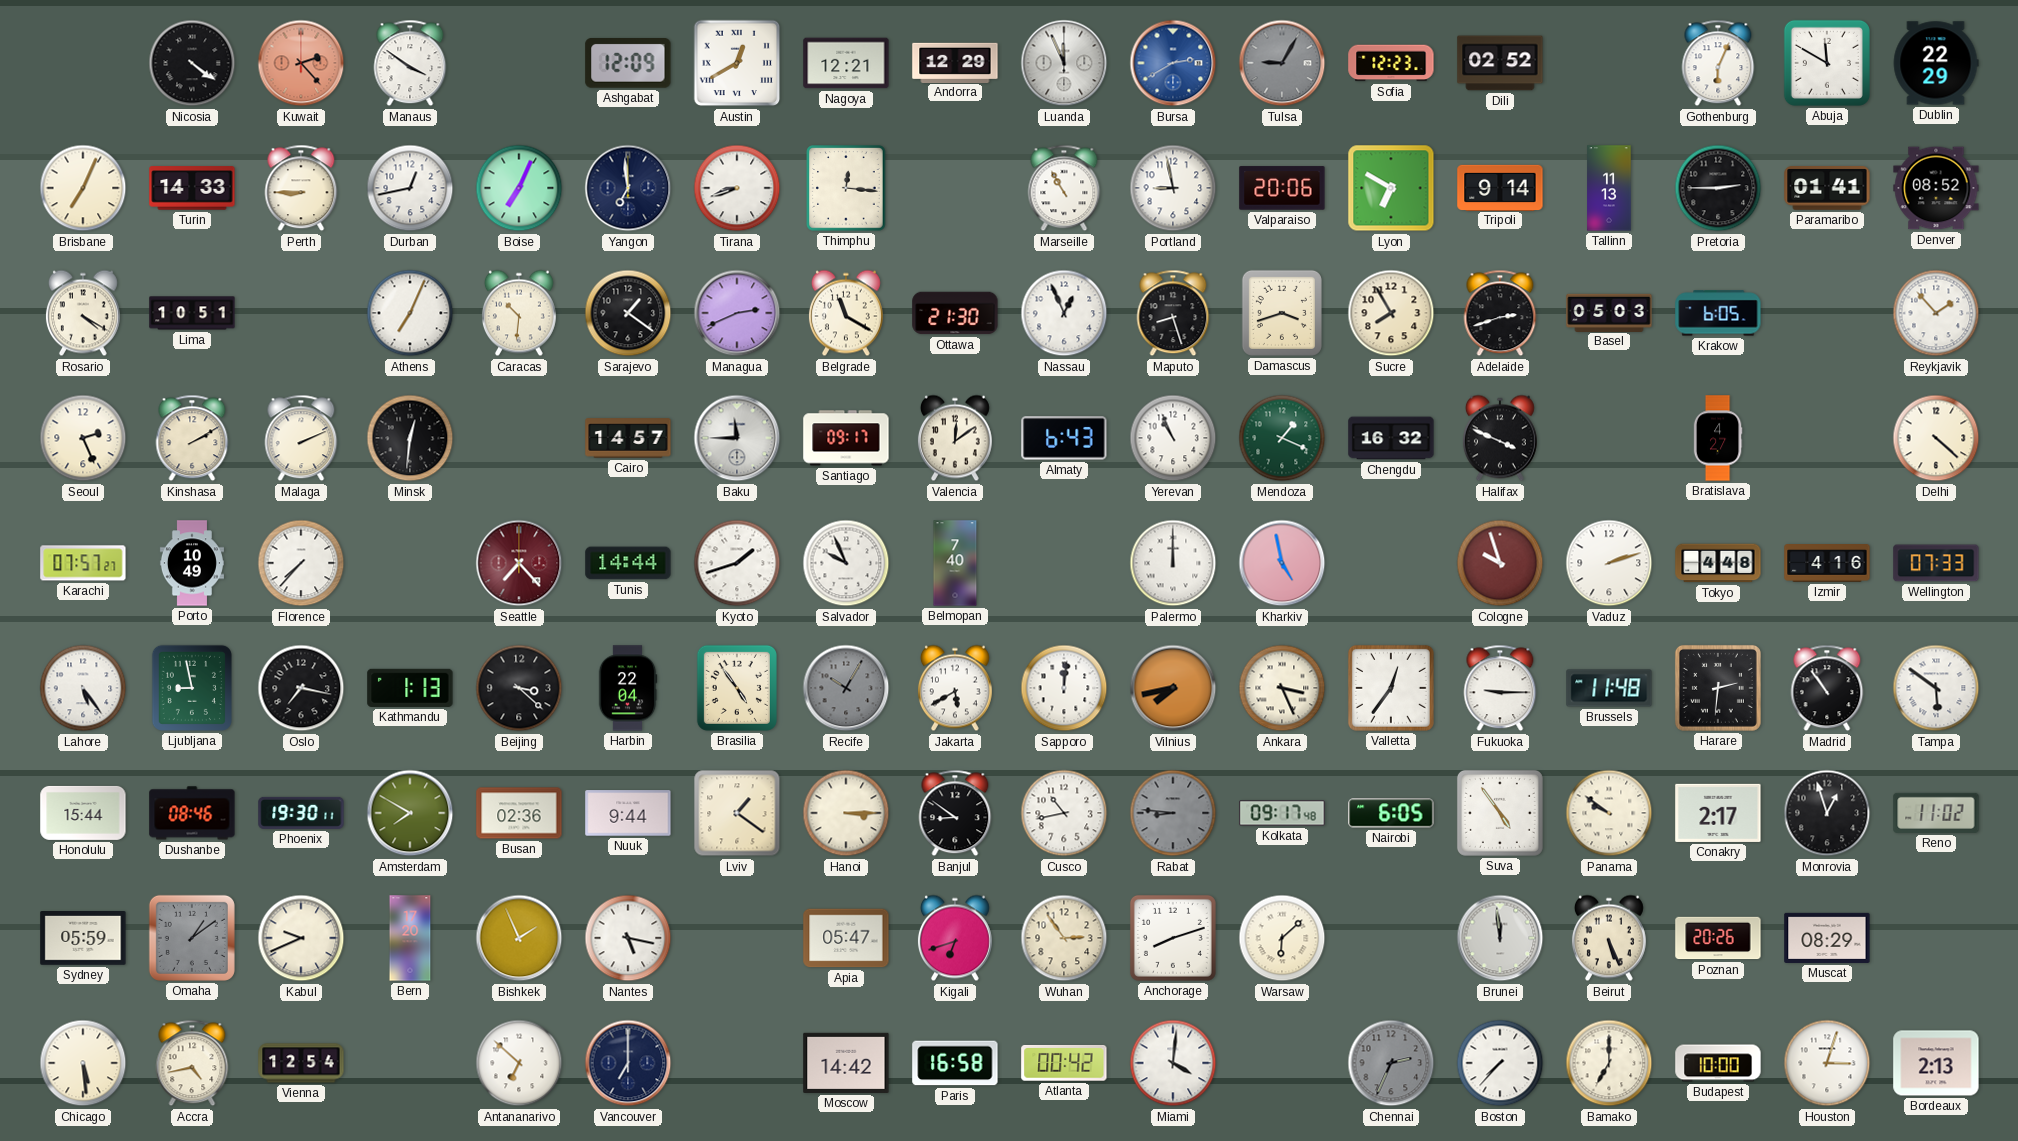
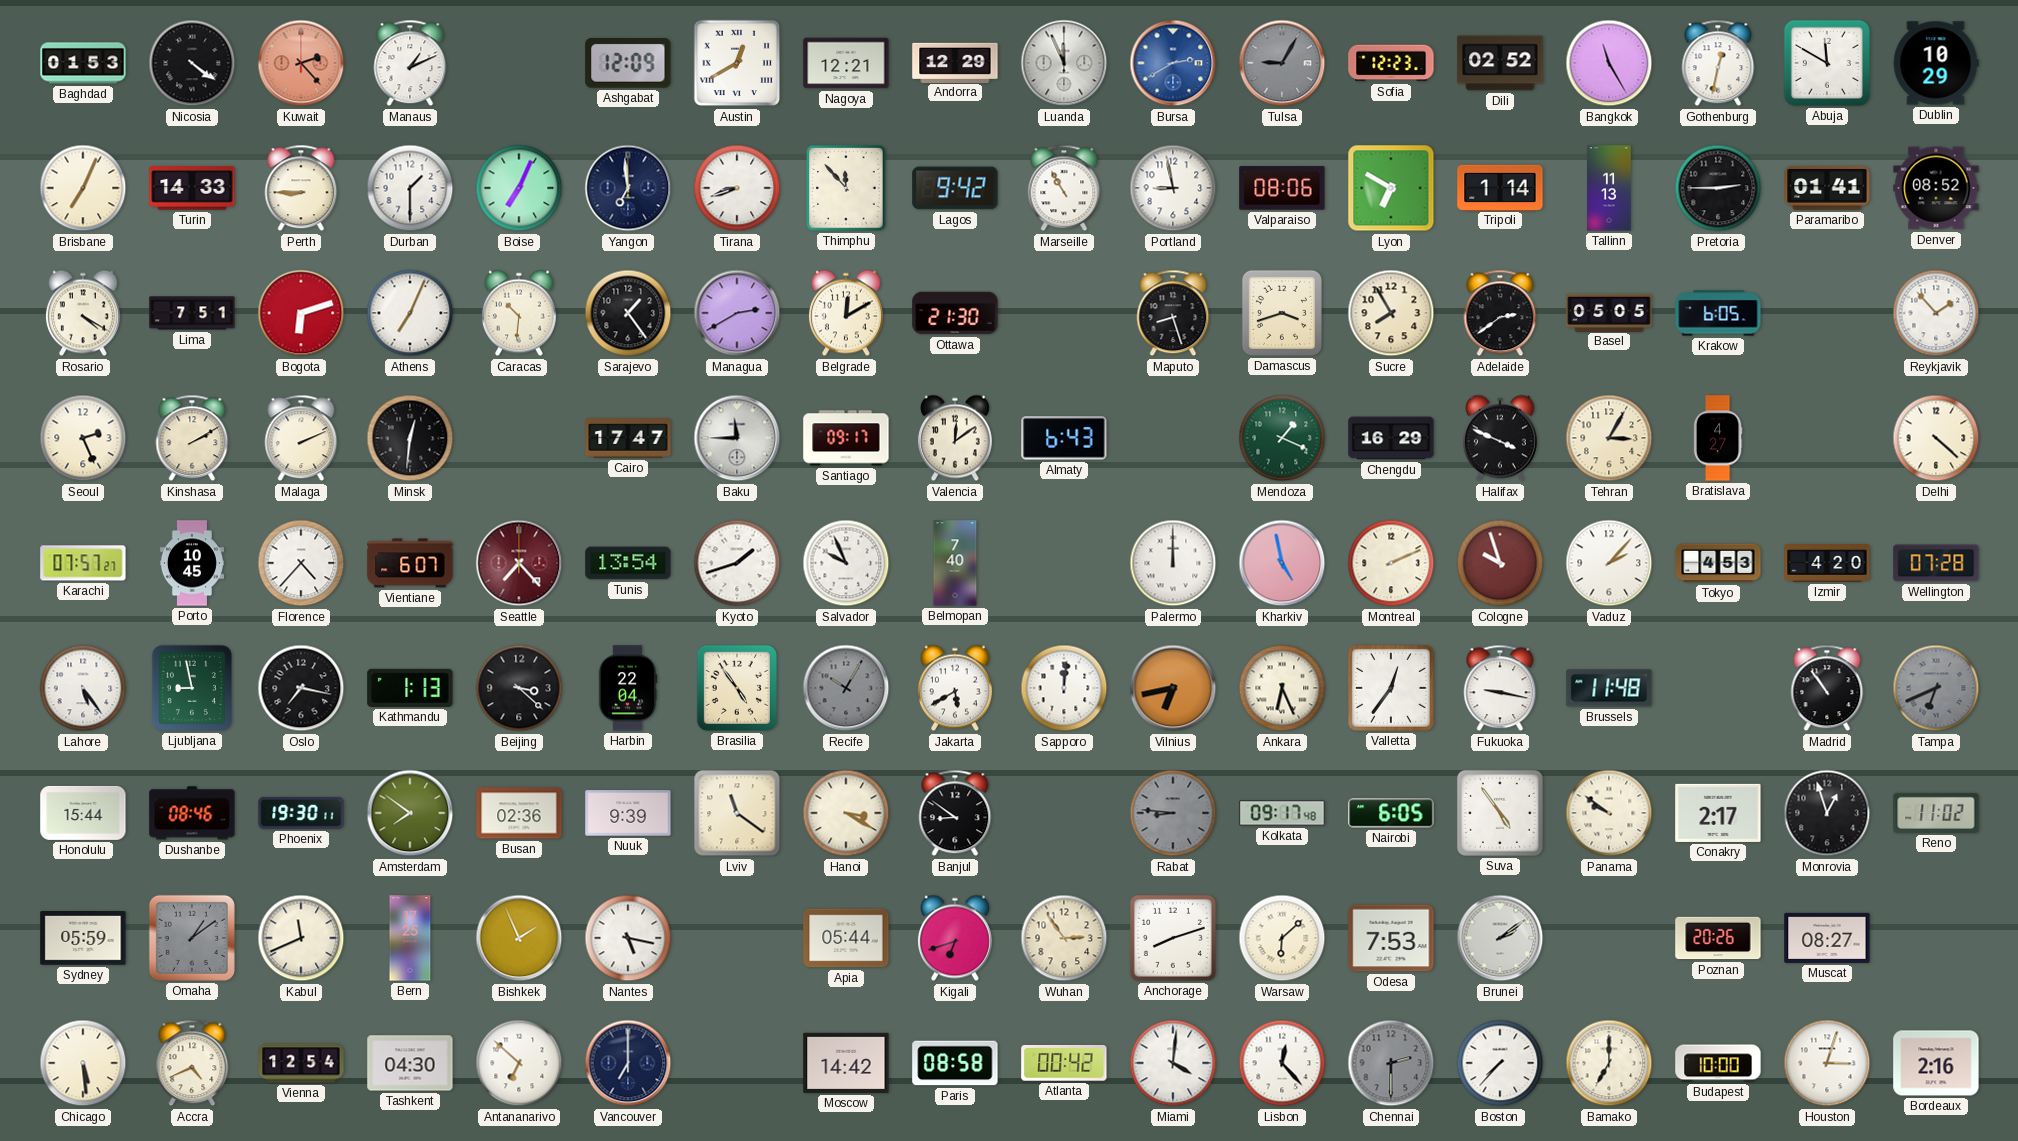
Baghdad: none -> 01:53 (83, 63)
Manaus: 3:51 -> 1:11 (410, 63)
Bangkok: none -> 11:25 (1609, 63)
Gothenburg: 6:04 -> 12:32 (1718, 63)
Dublin: 22:29 -> 10:29 (1936, 63)
Durban: 12:43 -> 1:30 (410, 188)
Thimphu: 12:16 -> 11:53 (846, 188)
Lagos: none -> 9:42 (955, 188)
Valparaiso: 20:06 -> 08:06 (1282, 188)
Tripoli: 9:14 -> 1:14 (1500, 187)
Lima: 10:51 -> 7:51 (192, 313)
Bogota: none -> 6:12 (301, 313)
Sarajevo: 1:21 -> 1:24 (628, 313)
Managua: 2:41 -> 2:40 (737, 313)
Belgrade: 11:20 -> 12:10 (846, 313)
Nassau: 12:56 -> none (1064, 313)
Adelaide: 2:42 -> 2:39 (1500, 313)
Basel: 05:03 -> 05:05 (1609, 312)
Cairo: 14:57 -> 17:47 (628, 438)
Yerevan: 10:56 -> none (1173, 438)
Chengdu: 16:32 -> 16:29 (1391, 438)
Tehran: none -> 3:05 (1609, 438)
Porto: 10:49 -> 10:45 (192, 563)
Florence: 7:37 -> 4:37 (301, 563)
Vientiane: none -> 6:07 (410, 563)
Tunis: 14:44 -> 13:54 (628, 563)
Montreal: none -> 2:11 (1391, 563)
Vaduz: 2:12 -> 2:07 (1609, 563)
Tokyo: 4:48 -> 4:53 (1718, 563)
Izmir: 4:16 -> 4:20 (1827, 564)
Wellington: 07:33 -> 07:28 (1936, 563)
Vilnius: 7:43 -> 6:43 (1173, 688)
Ankara: 3:26 -> 6:26 (1282, 688)
Fukuoka: 9:15 -> 9:17 (1500, 688)
Harare: 2:31 -> none (1718, 688)
Tampa: 5:51 -> 6:41 (1936, 688)
Tampa dial: white -> grey (1936, 688)
Amsterdam: 7:50 -> 7:51 (410, 813)
Nuuk: 9:44 -> 9:39 (628, 813)
Lviv: 1:21 -> 11:21 (737, 813)
Hanoi: 3:15 -> 3:20 (846, 813)
Cusco: 10:43 -> none (1064, 813)
Kabul: 9:41 -> 11:41 (301, 938)
Bern: 17:20 -> 17:25 (410, 938)
Apia: 05:47 -> 05:44 (846, 938)
Odesa: none -> 7:53 (1391, 938)
Brunei: 11:59 -> 2:09 (1500, 938)
Beirut: 5:26 -> none (1609, 938)
Muscat: 08:29 -> 08:27 (1827, 938)
Accra: 4:43 -> 4:41 (192, 1063)
Tashkent: none -> 04:30 (410, 1063)
Paris: 16:58 -> 08:58 (955, 1063)
Lisbon: none -> 12:23 (1282, 1063)
Chennai: 2:34 -> 2:30 (1391, 1063)
Bordeaux: 2:13 -> 2:16 (1936, 1063)
